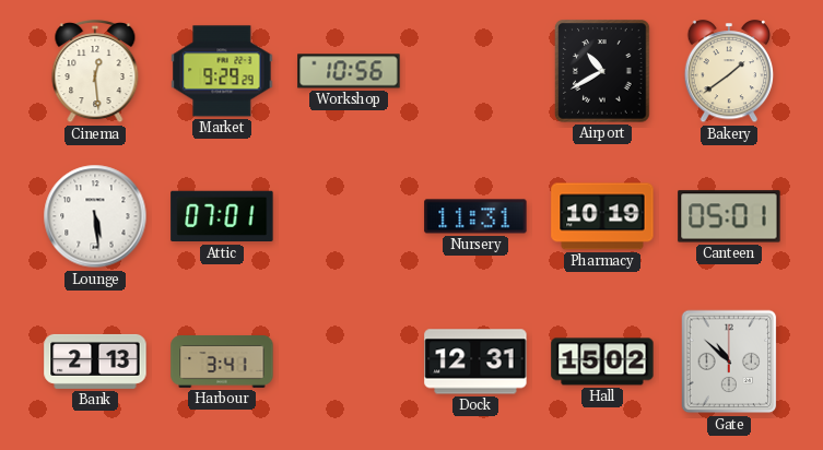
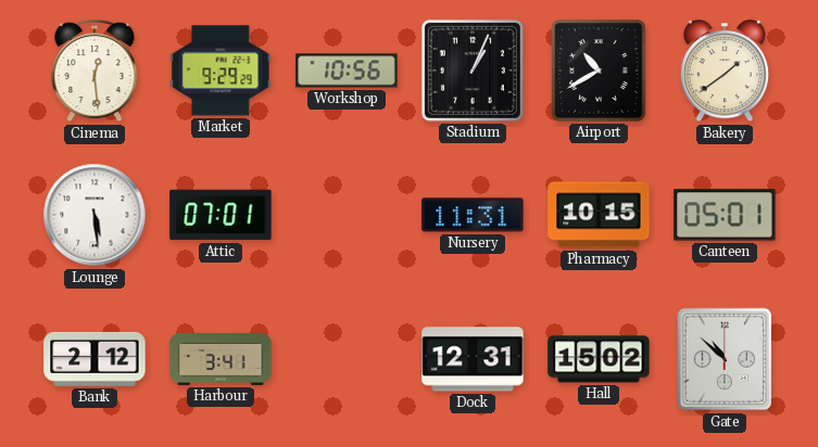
Stadium: none -> 1:04 (473, 71)
Pharmacy: 10:19 -> 10:15 (599, 215)
Bank: 2:13 -> 2:12 (95, 359)
